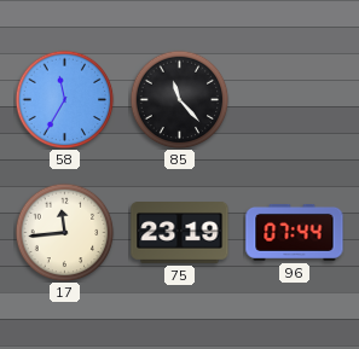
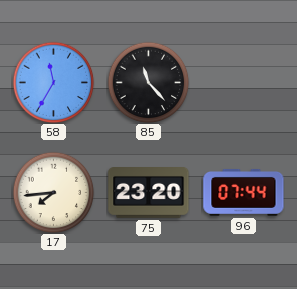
17: 11:44 -> 7:44 (53, 192)
75: 23:19 -> 23:20 (149, 193)
